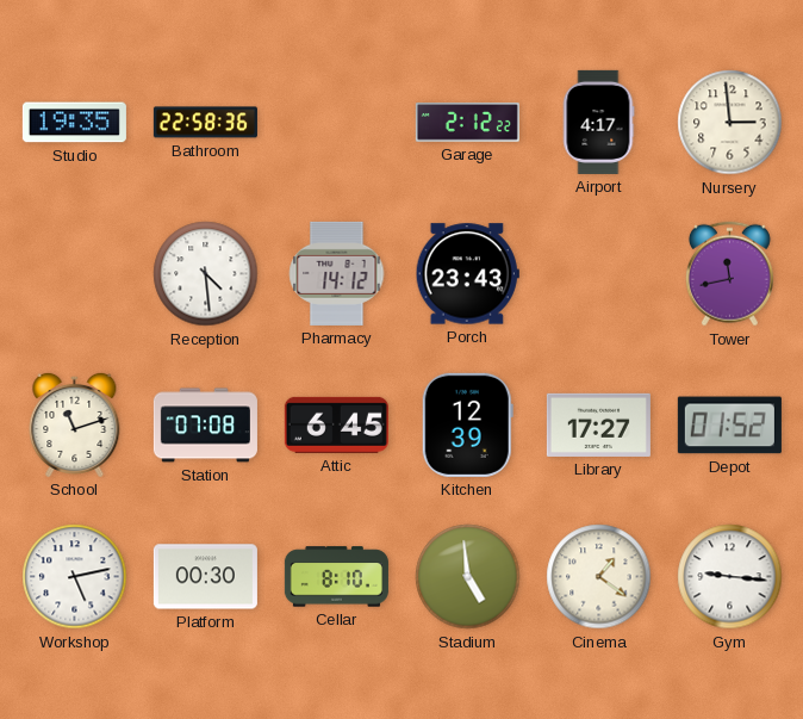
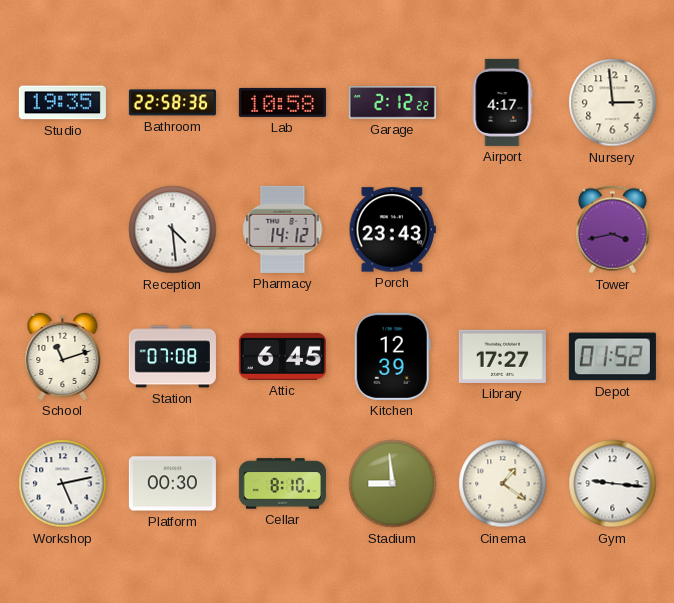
Lab: none -> 10:58 (282, 102)
Tower: 11:43 -> 3:43 (612, 230)
Stadium: 4:59 -> 8:59 (393, 484)
